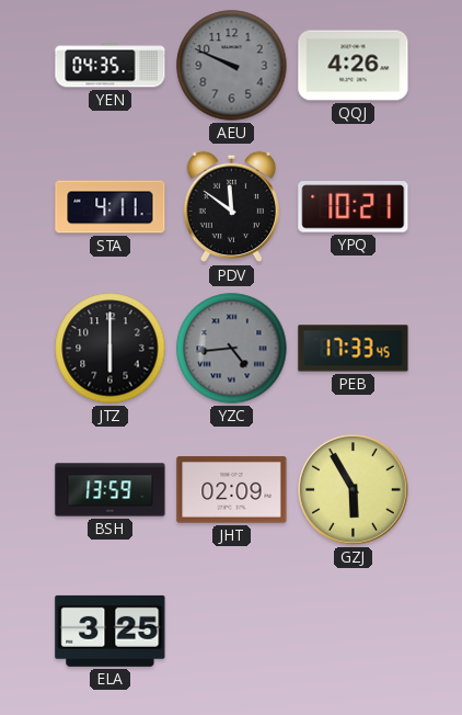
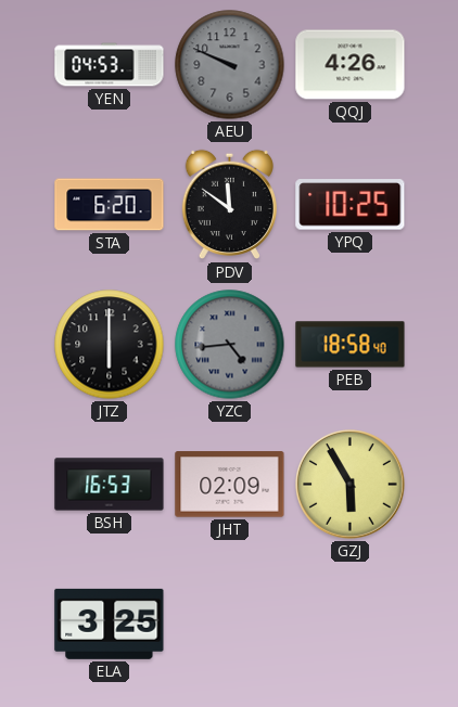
YEN: 04:35 -> 04:53 (110, 65)
STA: 4:11 -> 6:20 (110, 205)
YPQ: 10:21 -> 10:25 (351, 205)
PEB: 17:33 -> 18:58 (351, 345)
BSH: 13:59 -> 16:53 (110, 485)
